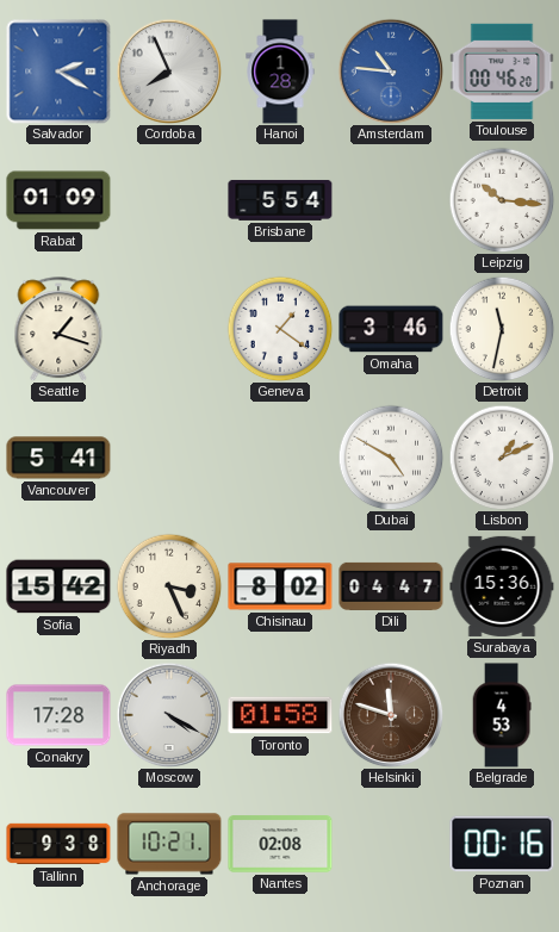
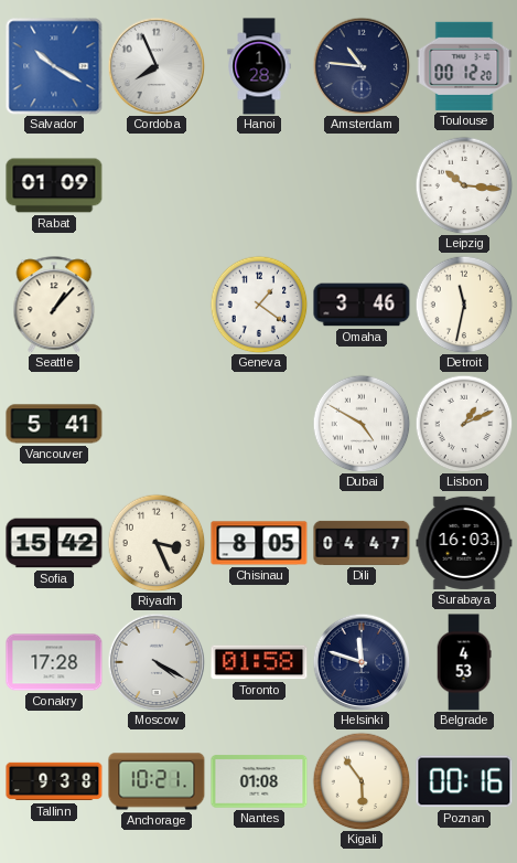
Salvador: 2:20 -> 10:20 (54, 66)
Amsterdam dial: blue -> navy (362, 66)
Toulouse: 00:46 -> 00:12 (464, 66)
Brisbane: 5:54 -> none (280, 200)
Seattle: 1:18 -> 1:07 (54, 305)
Chisinau: 8:02 -> 8:05 (259, 543)
Surabaya: 15:36 -> 16:03 (464, 543)
Helsinki dial: brown -> navy (362, 662)
Nantes: 02:08 -> 01:08 (259, 781)
Kigali: none -> 5:54 (362, 781)
